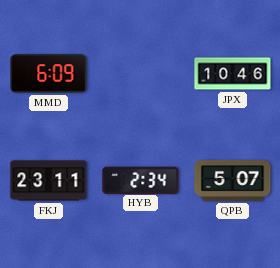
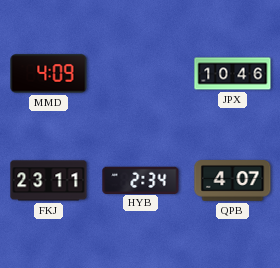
MMD: 6:09 -> 4:09 (49, 74)
QPB: 5:07 -> 4:07 (233, 181)
